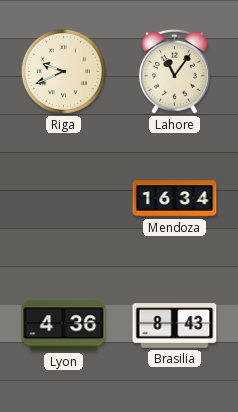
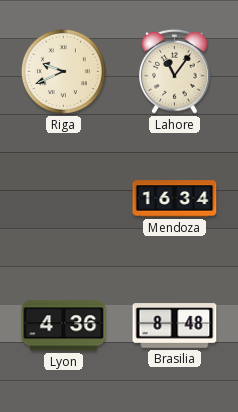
Brasilia: 8:43 -> 8:48 (175, 326)
